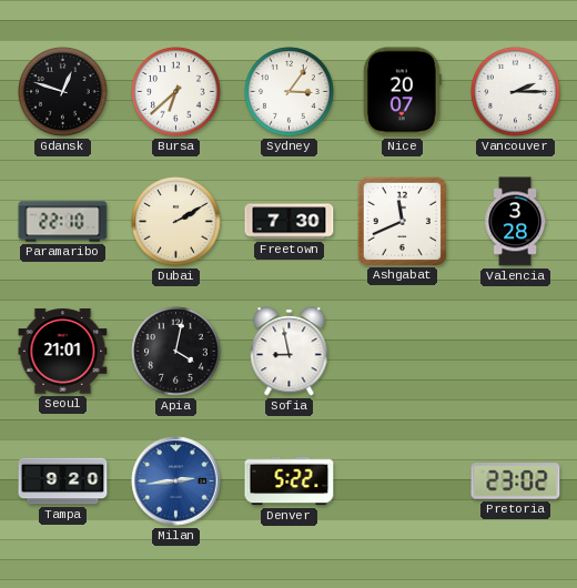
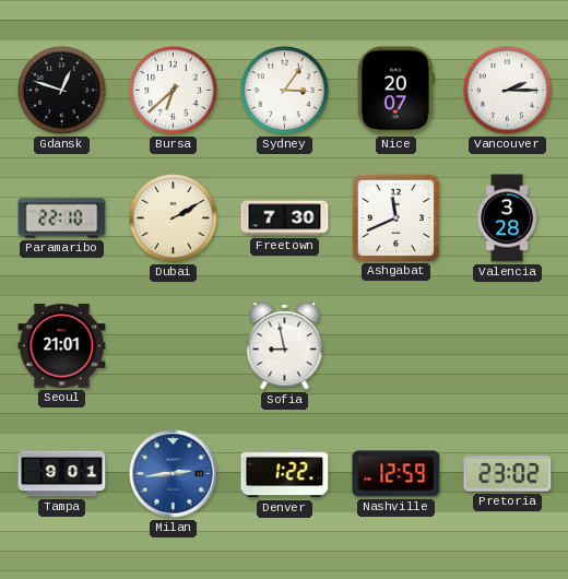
Apia: 4:02 -> none (176, 352)
Tampa: 9:20 -> 9:01 (62, 474)
Denver: 5:22 -> 1:22 (285, 474)
Nashville: none -> 12:59 (397, 474)
